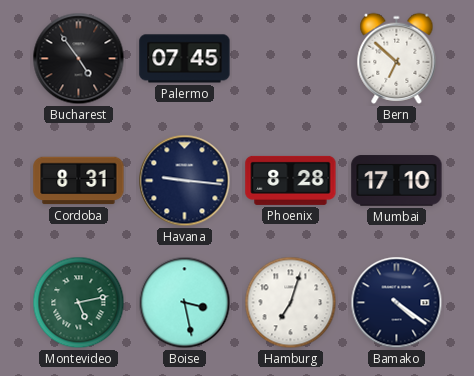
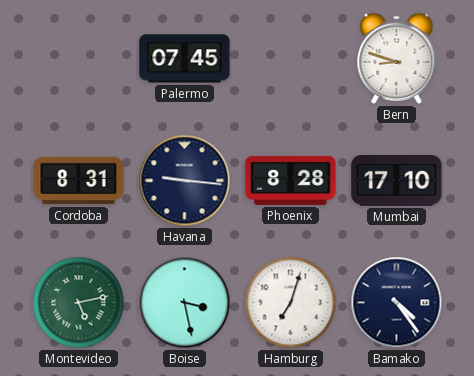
Bucharest: 4:54 -> none (79, 59)
Bern: 6:52 -> 8:48 (397, 58)
Bamako: 4:21 -> 4:24 (397, 303)
